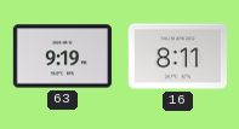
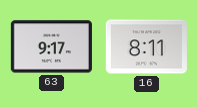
63: 9:19 -> 9:17 (51, 47)
